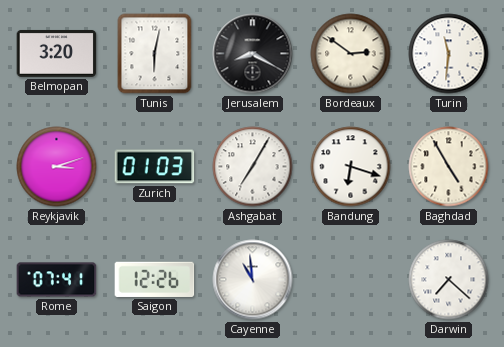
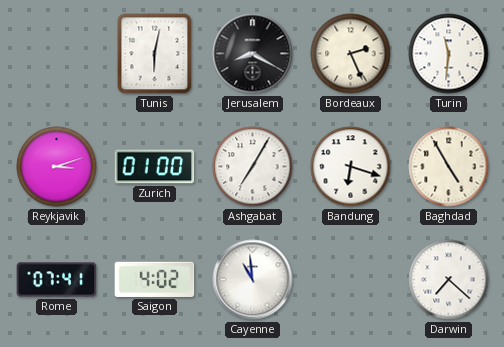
Belmopan: 3:20 -> none (57, 53)
Bordeaux: 2:51 -> 2:26 (351, 54)
Zurich: 01:03 -> 01:00 (155, 167)
Saigon: 12:26 -> 4:02 (155, 279)
